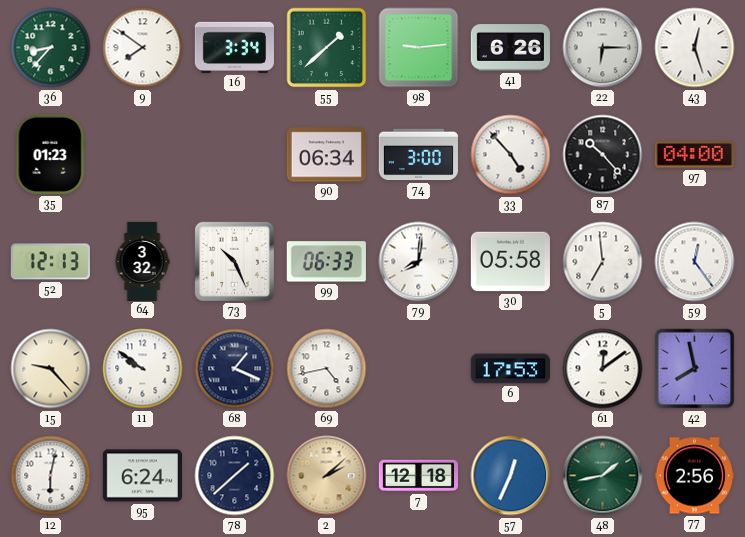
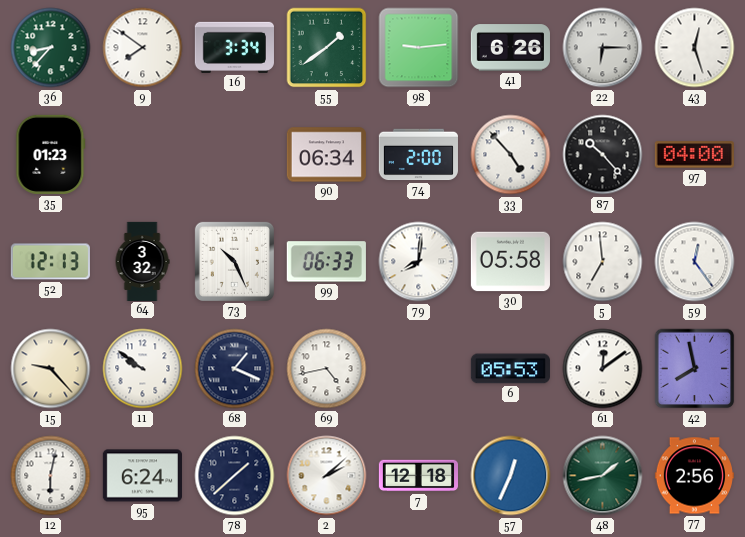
55: 1:38 -> 1:39 (327, 48)
74: 3:00 -> 2:00 (418, 155)
6: 17:53 -> 05:53 (510, 369)
2 dial: champagne -> white (327, 476)
